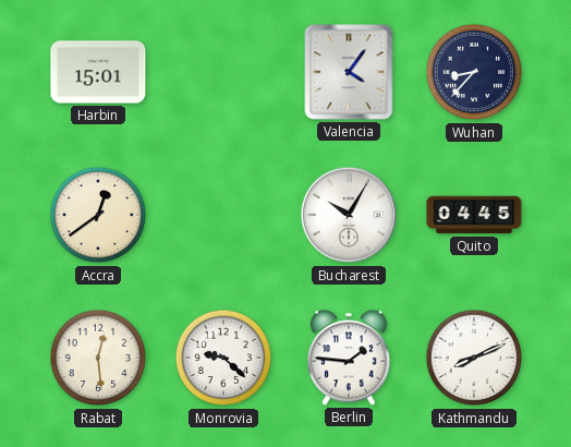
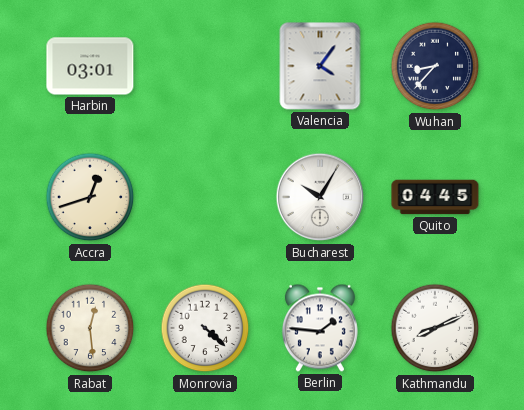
Harbin: 15:01 -> 03:01 (90, 66)
Accra: 12:39 -> 12:42 (90, 197)
Monrovia: 9:22 -> 4:22 (205, 328)
